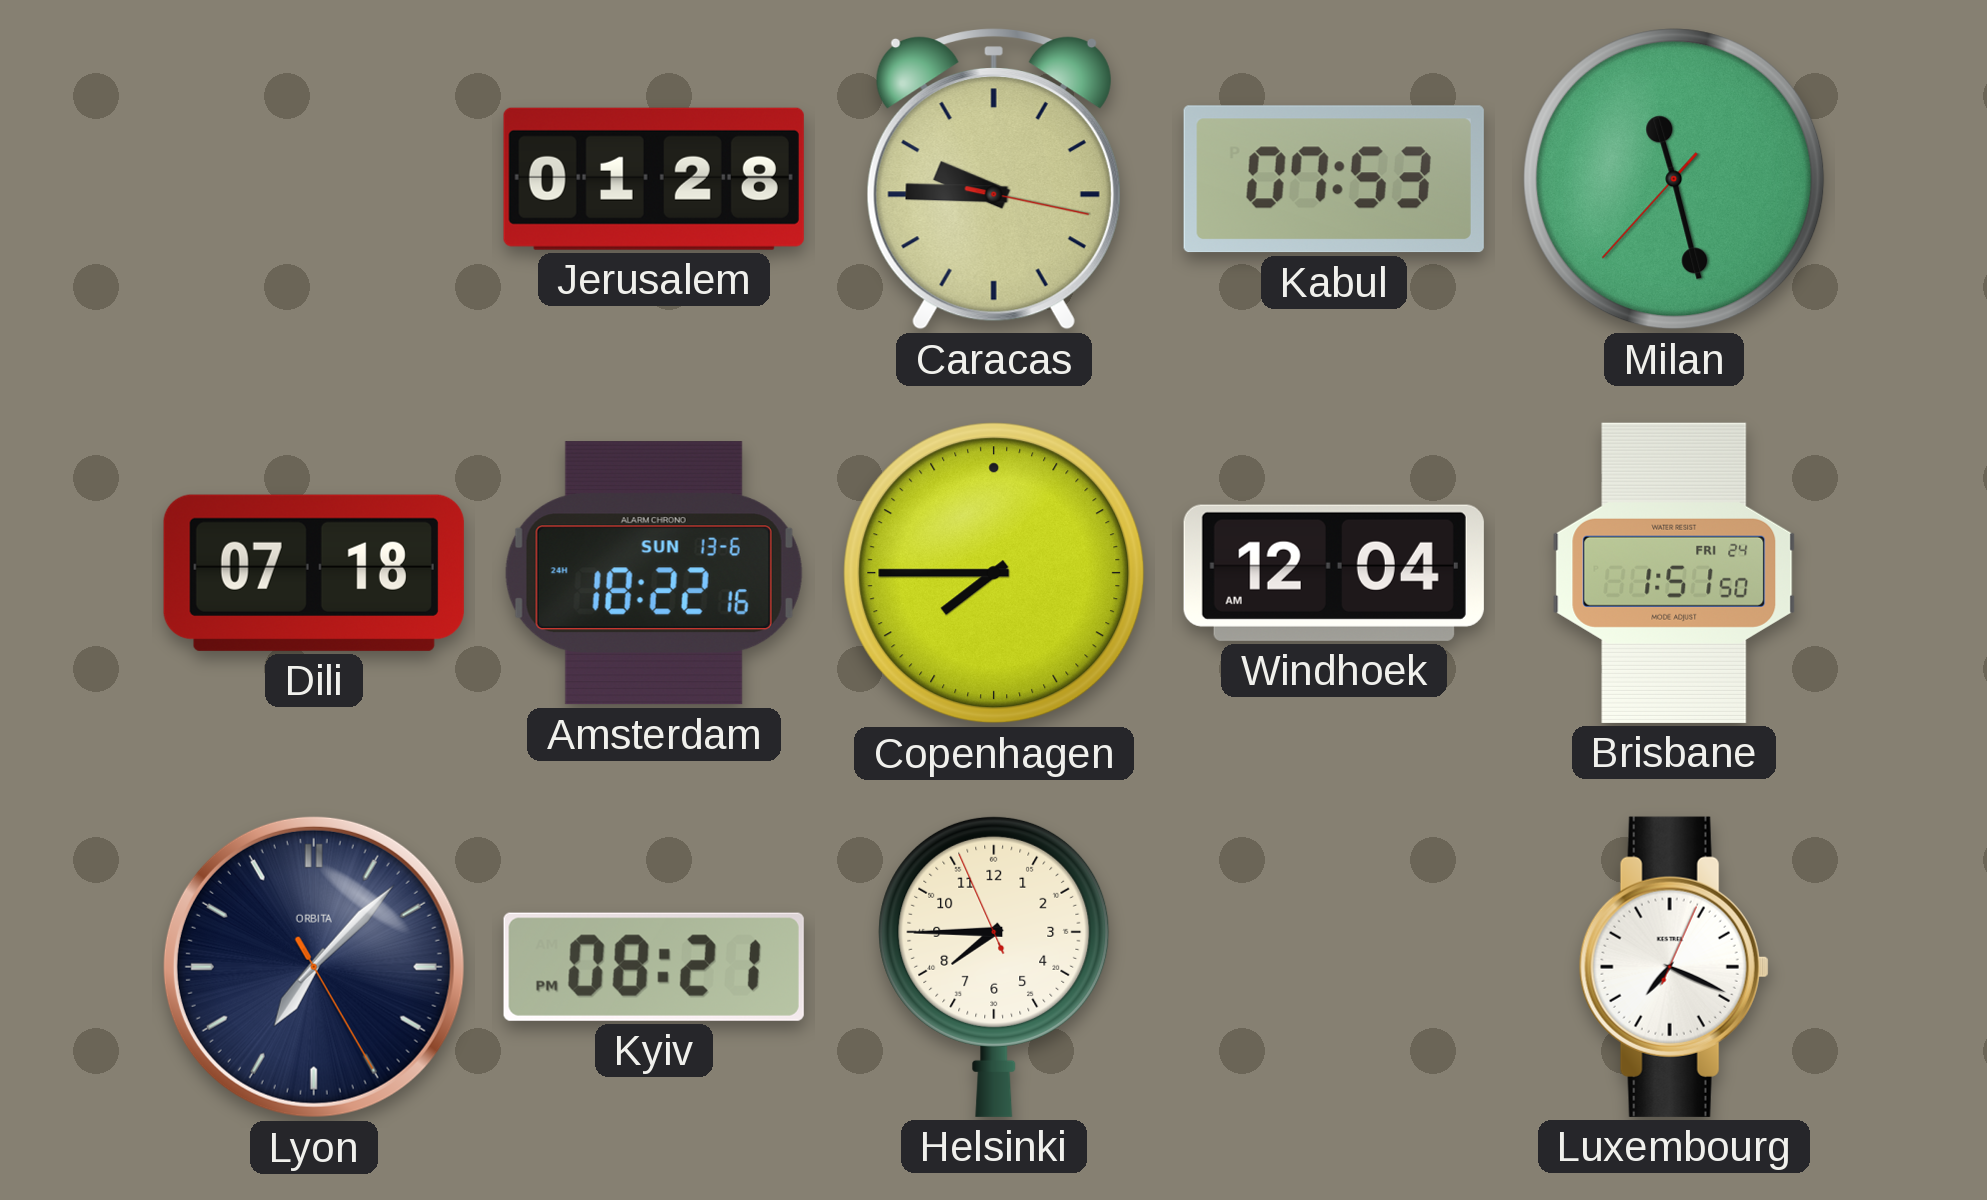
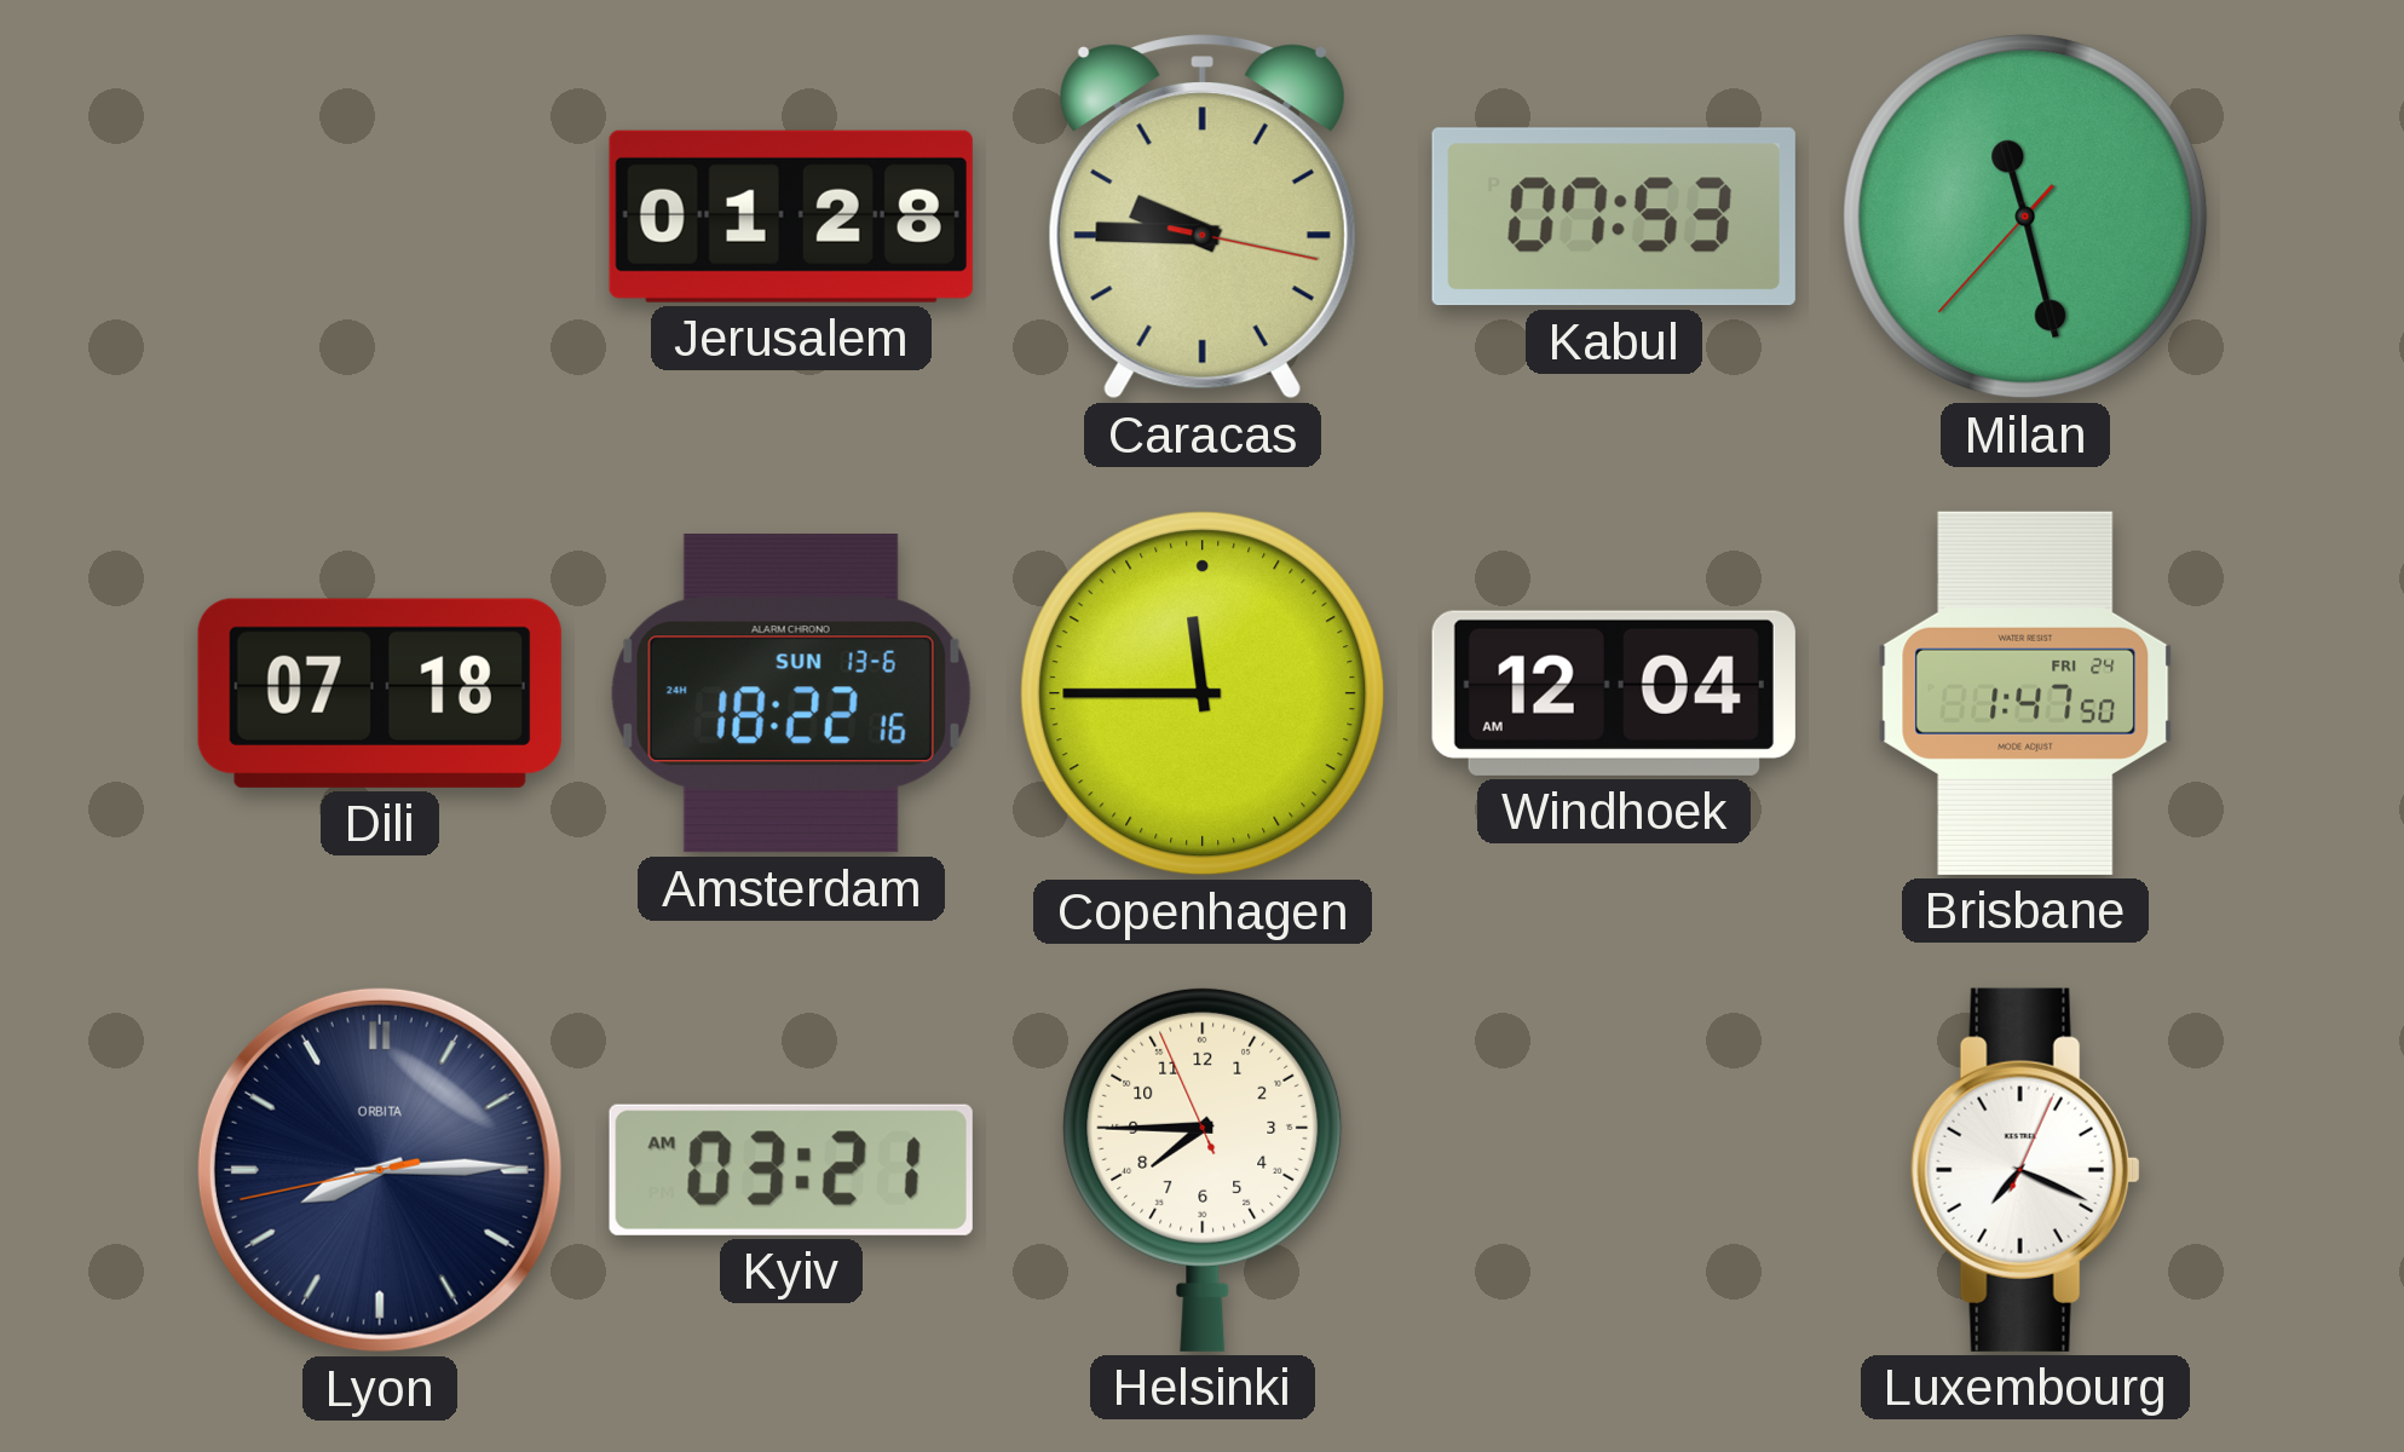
Copenhagen: 7:45 -> 11:45 (1203, 693)
Brisbane: 1:51 -> 1:47 (2025, 693)
Lyon: 7:07 -> 8:14 (380, 1170)
Kyiv: 08:21 -> 03:21 (791, 1170)
